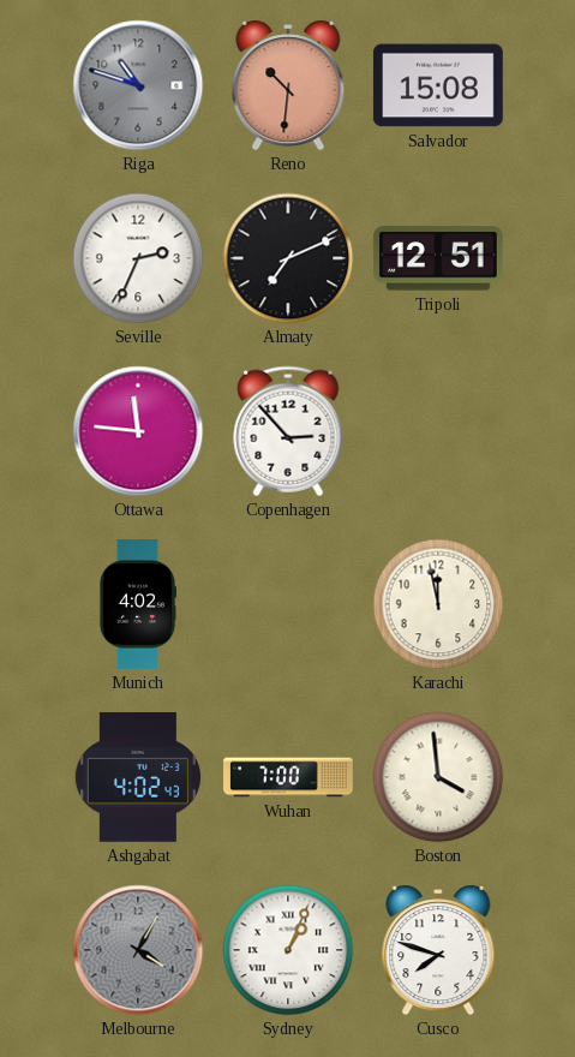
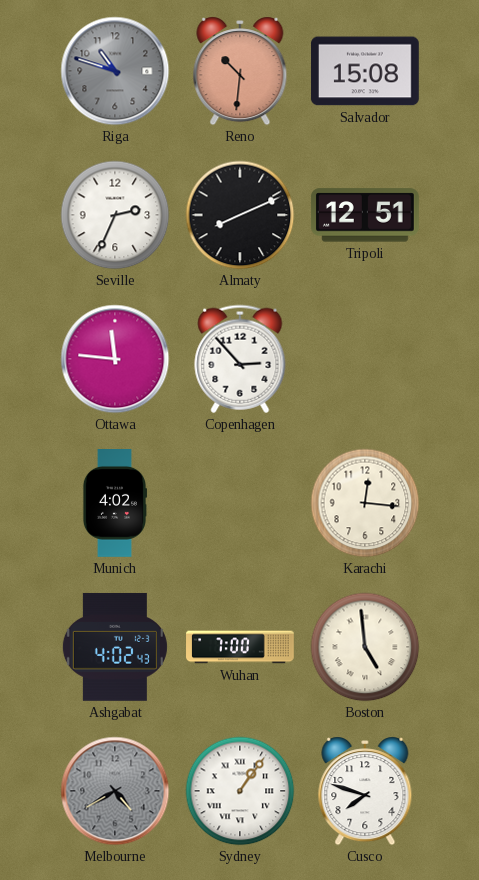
Almaty: 7:11 -> 8:11 (240, 215)
Karachi: 11:58 -> 12:16 (365, 503)
Boston: 3:59 -> 4:59 (365, 647)
Melbourne: 4:05 -> 4:40 (115, 791)
Sydney: 1:04 -> 1:06 (240, 791)
